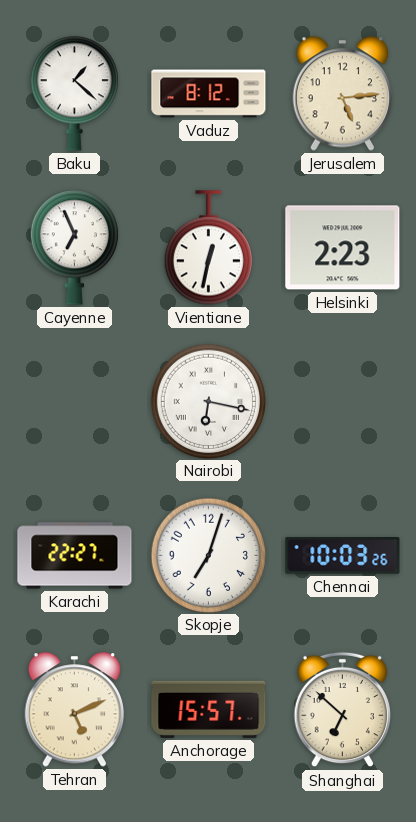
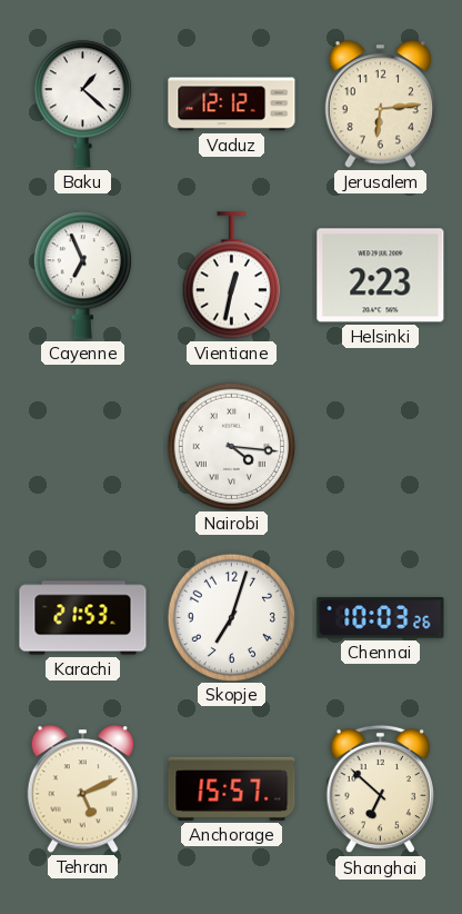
Vaduz: 8:12 -> 12:12 (232, 105)
Jerusalem: 5:14 -> 6:14 (380, 105)
Nairobi: 6:17 -> 4:16 (231, 446)
Karachi: 22:27 -> 21:53 (83, 618)
